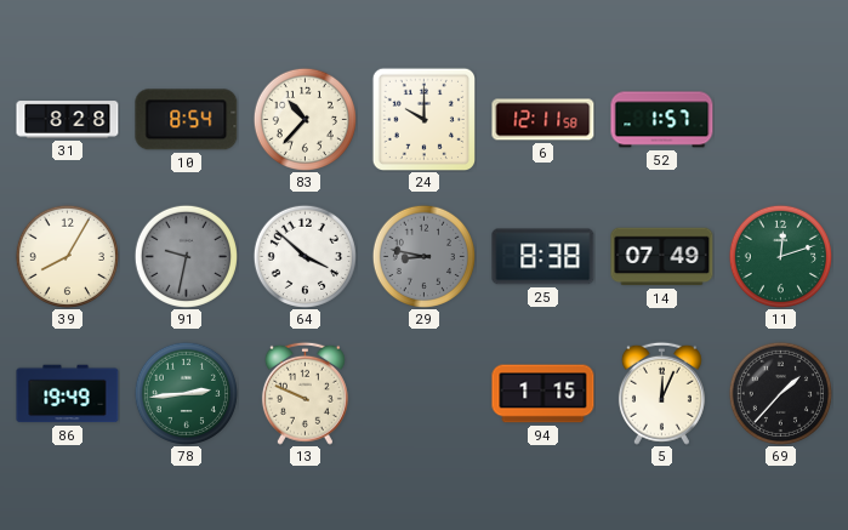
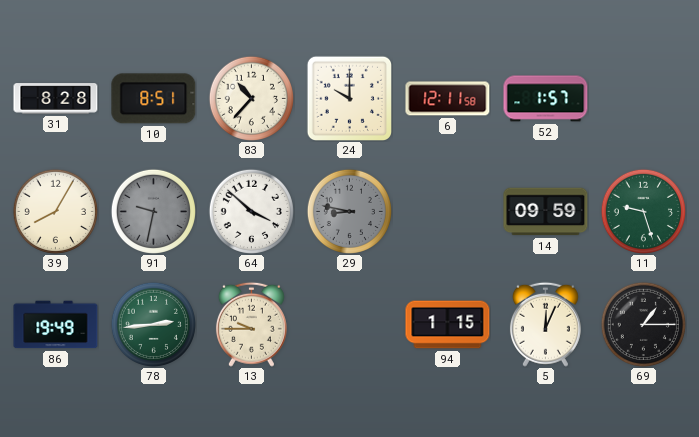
10: 8:54 -> 8:51 (154, 99)
25: 8:38 -> none (543, 257)
14: 07:49 -> 09:59 (546, 212)
11: 12:12 -> 9:27 (643, 211)
13: 9:49 -> 9:45 (251, 324)
69: 1:37 -> 1:15 (643, 324)
